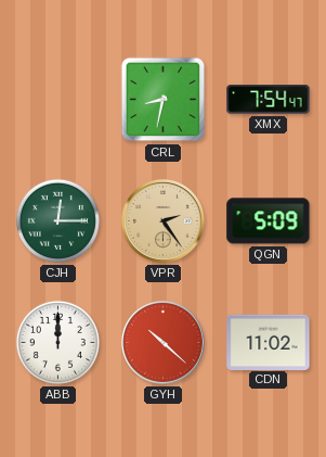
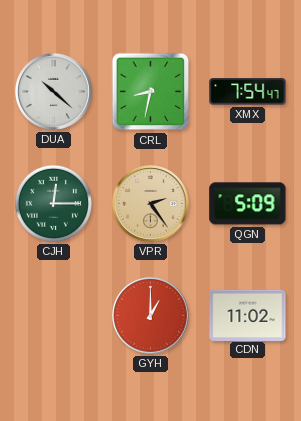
DUA: none -> 10:22 (54, 92)
ABB: 12:00 -> none (57, 342)
GYH: 10:22 -> 1:00 (151, 316)
